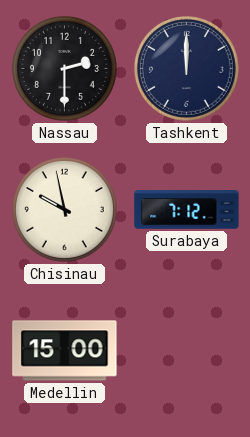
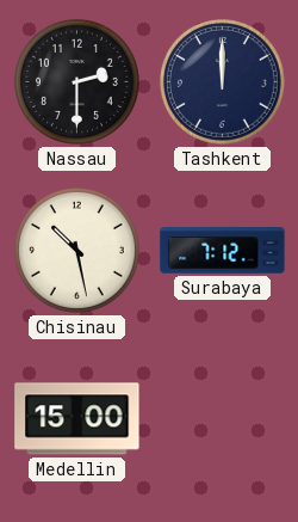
Chisinau: 9:58 -> 10:28 (76, 250)
